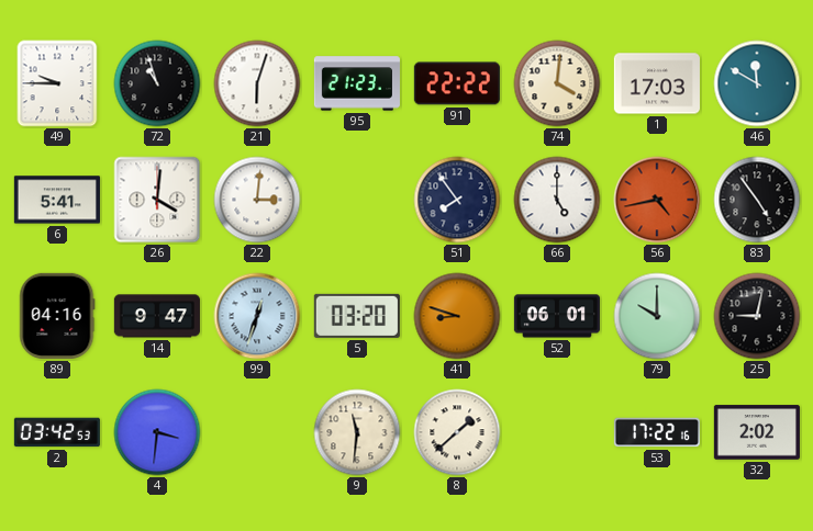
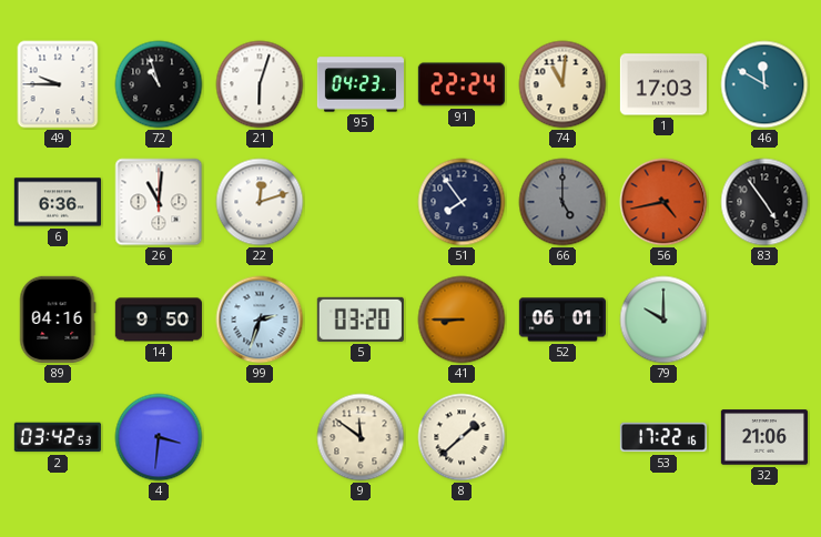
95: 21:23 -> 04:23 (361, 84)
91: 22:22 -> 22:24 (462, 84)
74: 4:01 -> 11:01 (562, 84)
6: 5:41 -> 6:36 (58, 202)
26: 4:01 -> 11:01 (159, 202)
22: 3:01 -> 12:12 (260, 202)
66 dial: white -> grey (562, 202)
14: 9:47 -> 9:50 (159, 320)
99: 12:33 -> 2:33 (260, 320)
41: 8:48 -> 8:45 (462, 320)
25: 9:02 -> none (757, 316)
9: 11:31 -> 11:51 (361, 437)
32: 2:02 -> 21:06 (764, 437)
